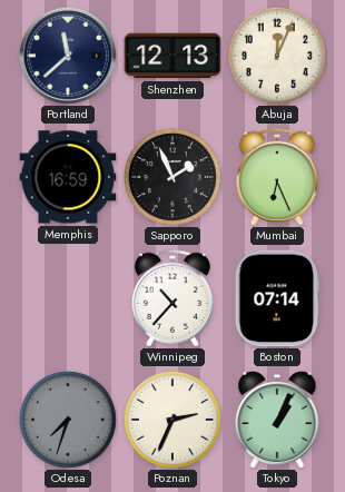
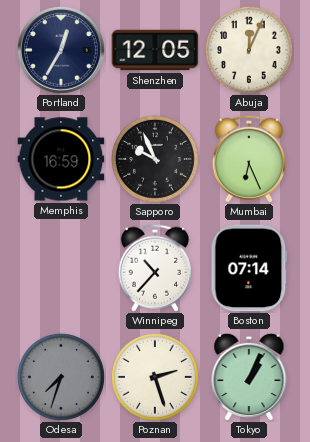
Portland: 11:38 -> 12:35 (61, 50)
Shenzhen: 12:13 -> 12:05 (155, 50)
Sapporo: 1:56 -> 9:56 (155, 159)
Poznan: 2:34 -> 2:27 (155, 377)
